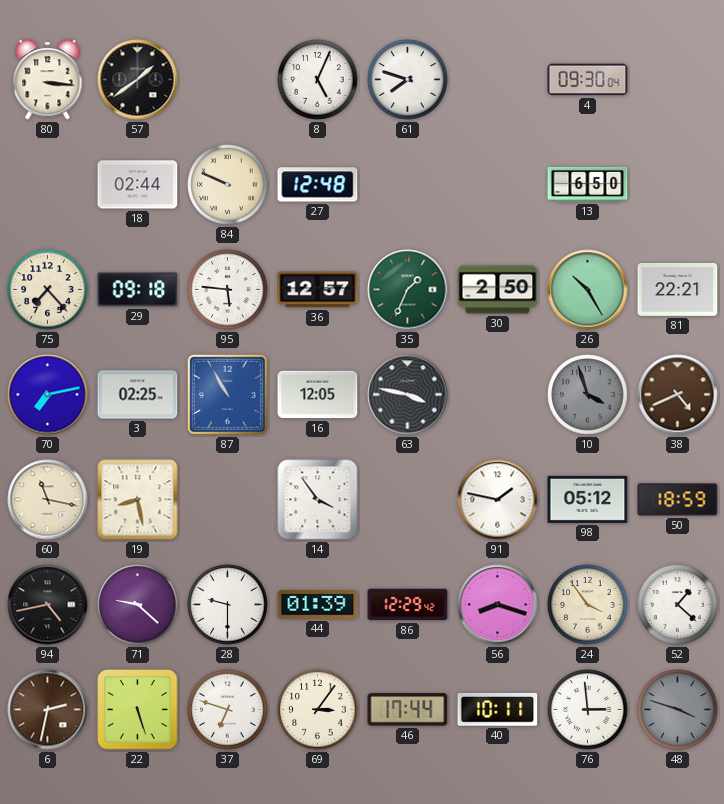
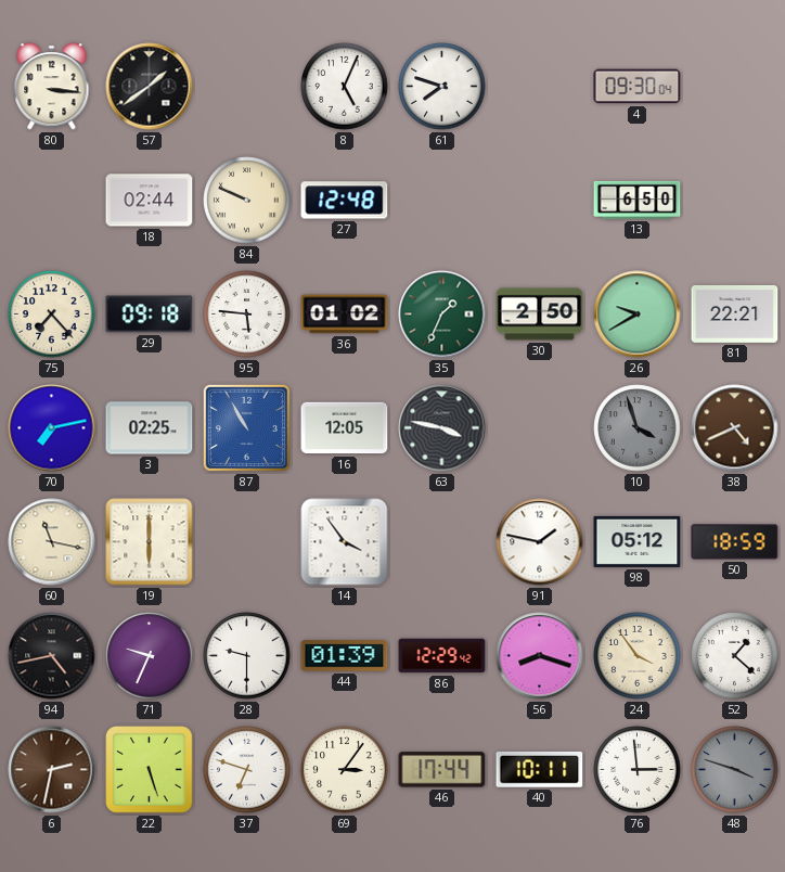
36: 12:57 -> 01:02 (345, 315)
26: 10:25 -> 9:40 (638, 315)
19: 8:28 -> 6:00 (150, 542)
71: 9:22 -> 9:34 (150, 656)
